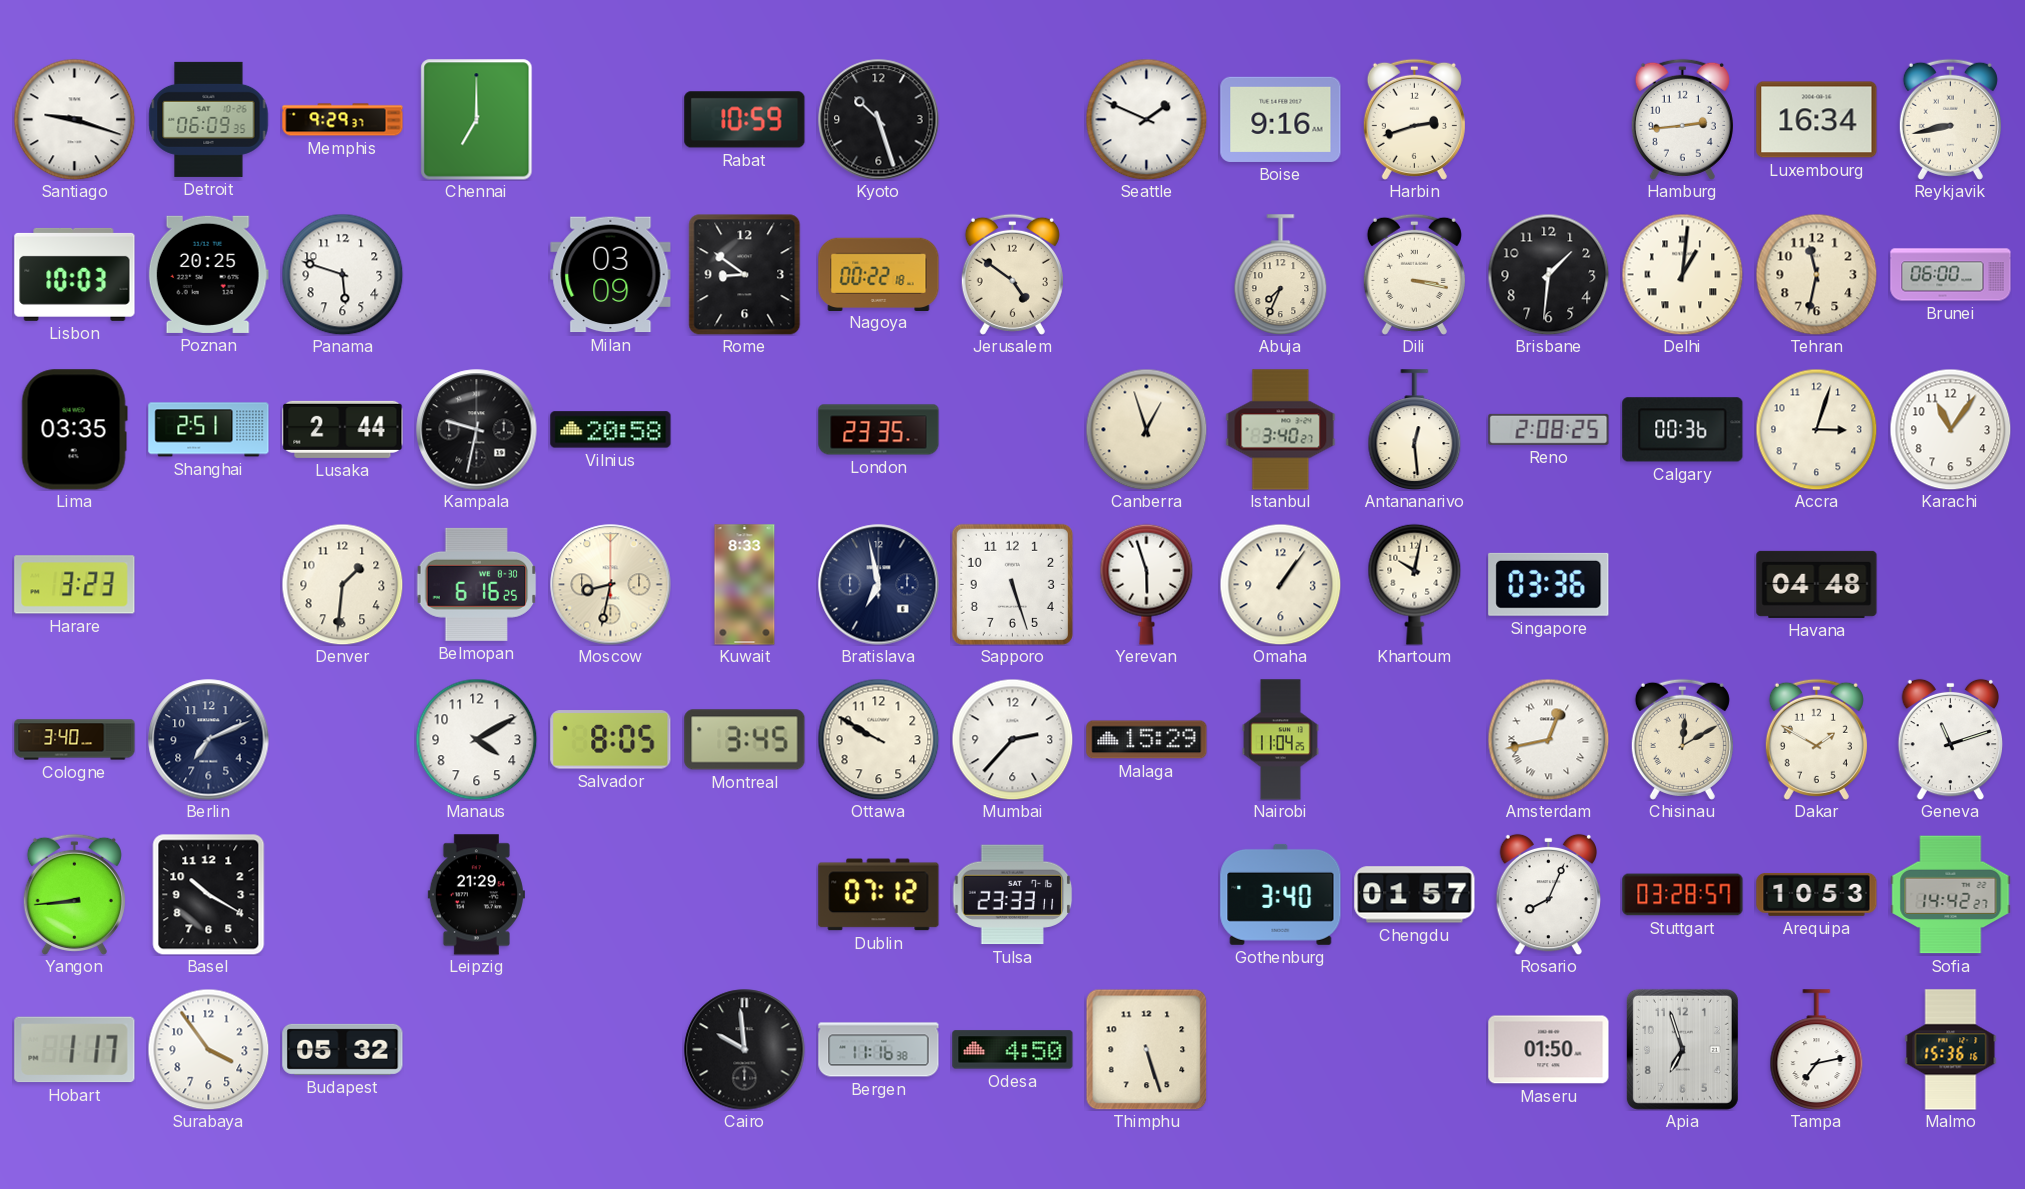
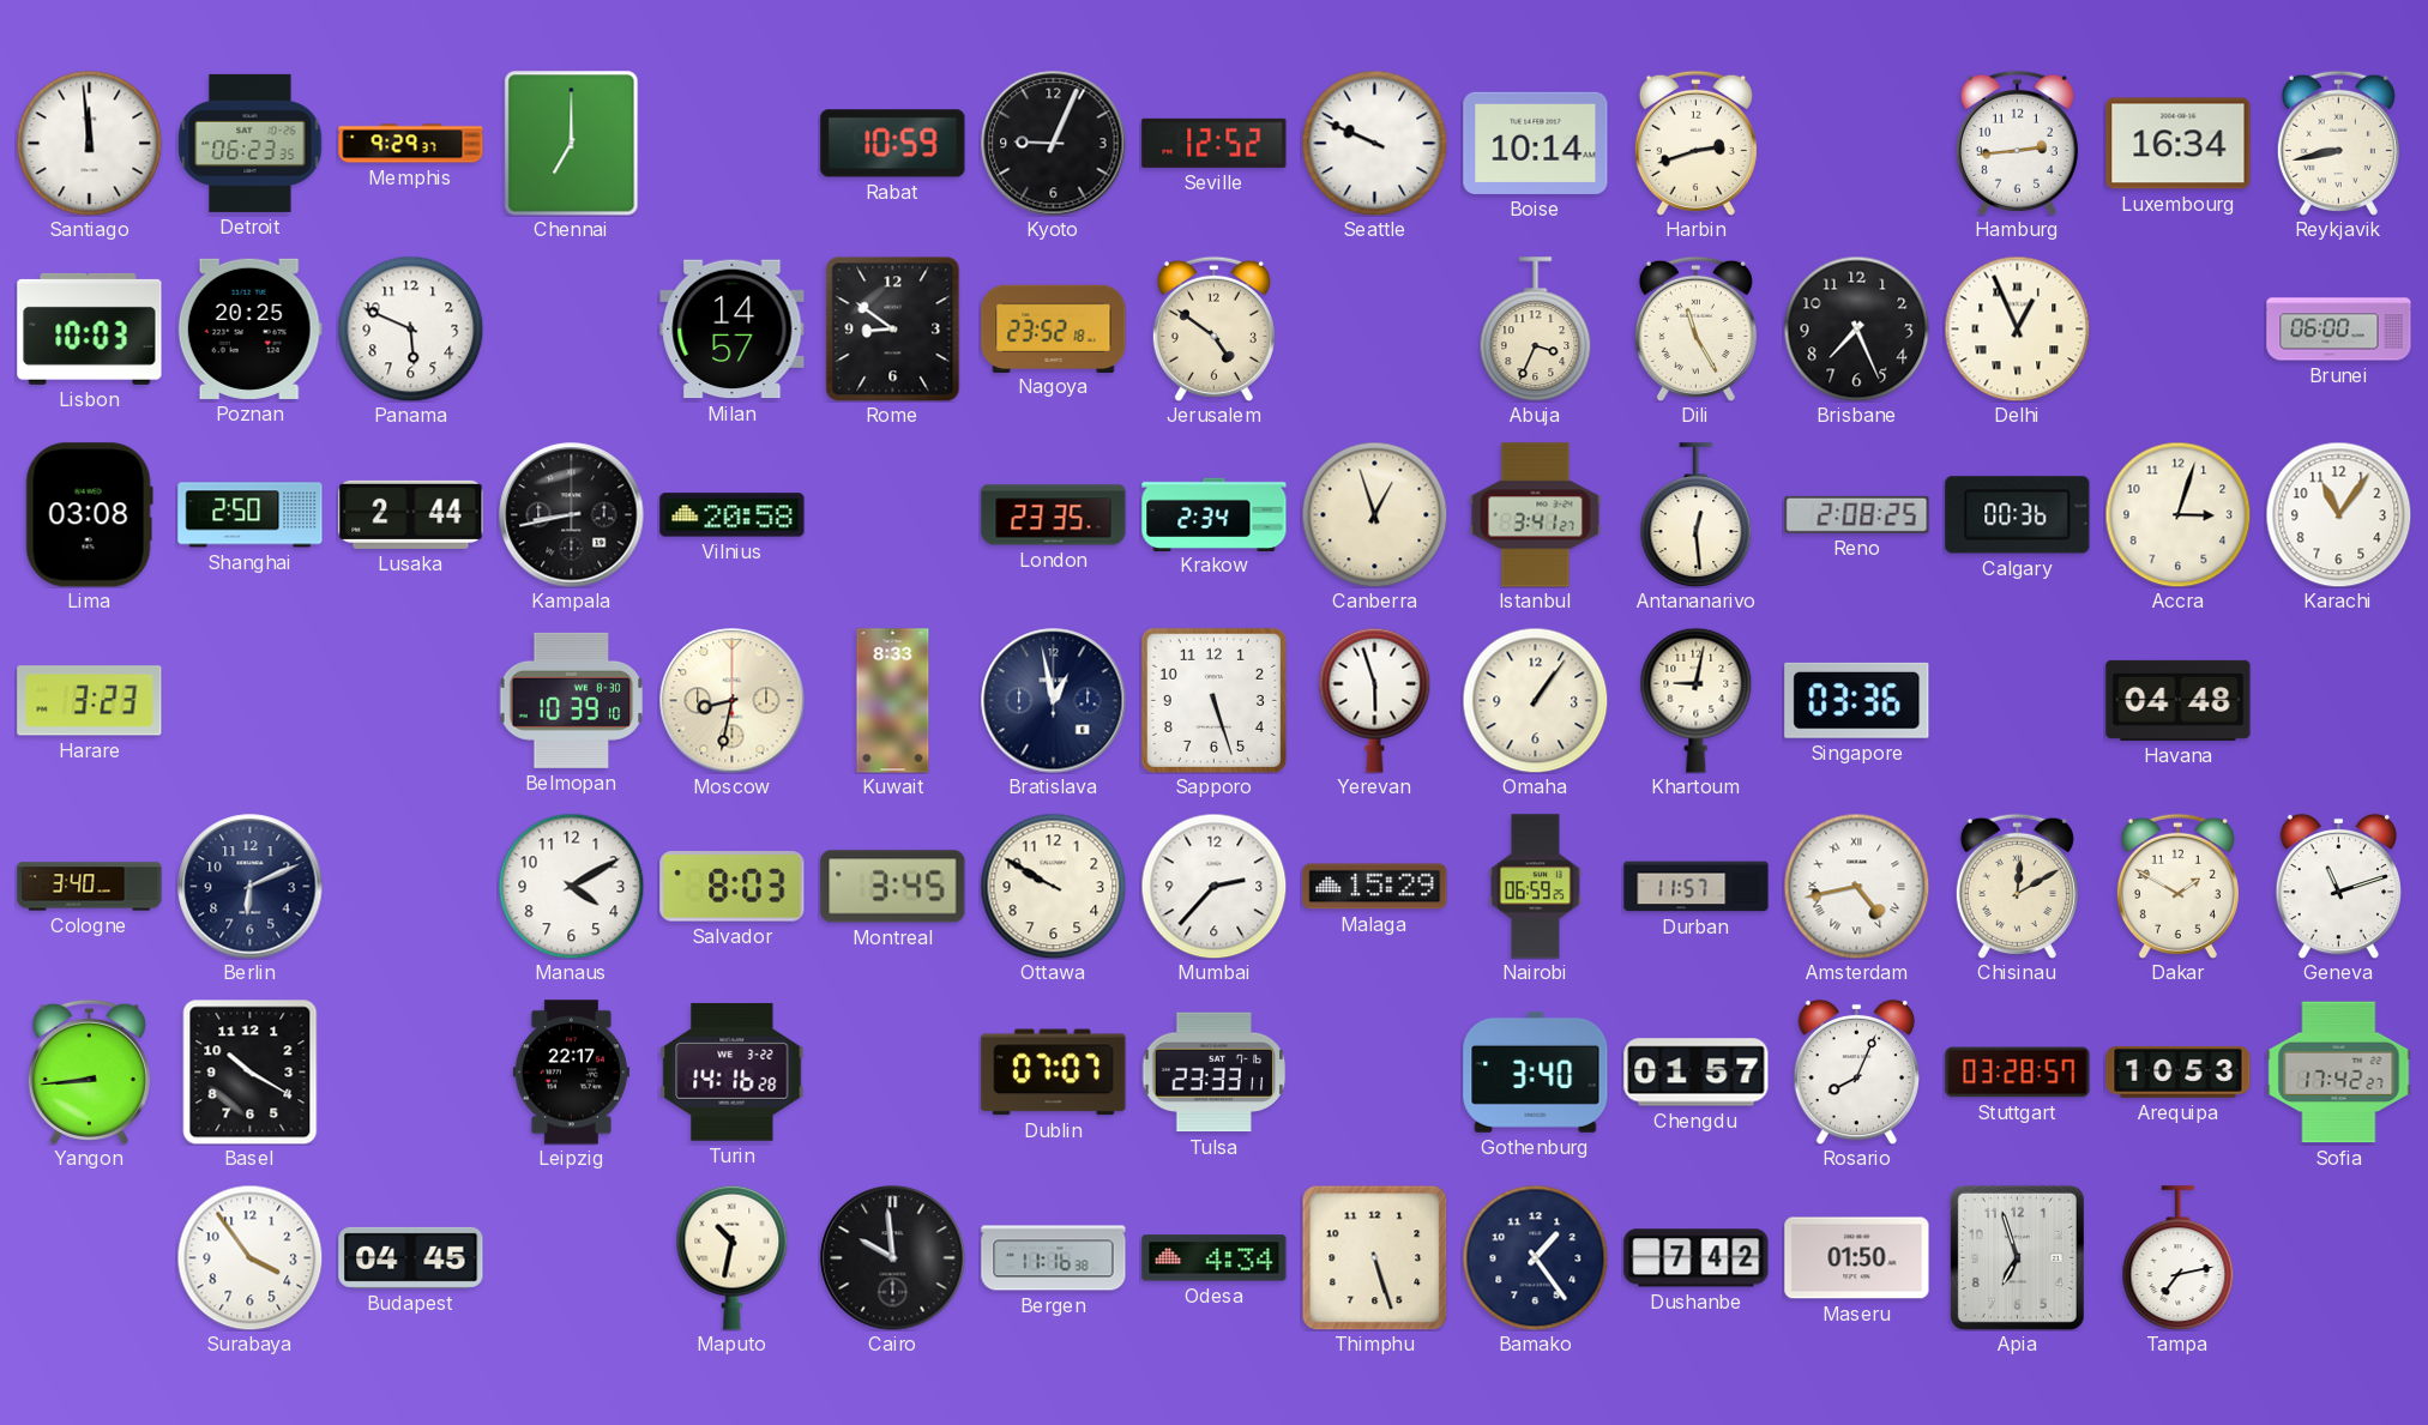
Santiago: 9:18 -> 11:59 (89, 143)
Detroit: 06:09 -> 06:23 (251, 143)
Kyoto: 10:27 -> 9:04 (1054, 144)
Seville: none -> 12:52 (1215, 143)
Seattle: 1:49 -> 9:49 (1374, 143)
Boise: 9:16 -> 10:14 (1536, 143)
Panama: 5:48 -> 5:49 (410, 328)
Milan: 03:09 -> 14:57 (733, 330)
Nagoya: 00:22 -> 23:52 (1054, 328)
Abuja: 7:34 -> 3:34 (1536, 328)
Dili: 3:17 -> 11:25 (1695, 328)
Brisbane: 1:31 -> 7:26 (1856, 328)
Delhi: 1:01 -> 12:56 (2017, 328)
Tehran: 11:32 -> none (1816, 274)
Lima: 03:35 -> 03:08 (89, 515)
Shanghai: 2:51 -> 2:50 (251, 515)
Kampala: 9:32 -> 8:43 (572, 515)
Krakow: none -> 2:34 (1215, 514)
Istanbul: 3:40 -> 3:41 (1536, 515)
Denver: 1:31 -> none (342, 584)
Belmopan: 6:16 -> 10:39 (571, 700)
Bratislava: 6:58 -> 12:58 (1054, 701)
Khartoum: 10:02 -> 9:02 (1697, 700)
Berlin: 7:11 -> 6:11 (251, 887)
Salvador: 8:05 -> 8:03 (733, 887)
Nairobi: 11:04 -> 06:59 (1535, 887)
Durban: none -> 11:57 (1697, 887)
Amsterdam: 12:43 -> 4:43 (1856, 886)
Leipzig: 21:29 -> 22:17 (571, 1073)
Turin: none -> 14:16 (733, 1071)
Dublin: 07:12 -> 07:07 (1054, 1073)
Sofia: 14:42 -> 17:42 (2339, 1073)
Hobart: 1:17 -> none (75, 1050)
Budapest: 05:32 -> 04:45 (411, 1257)
Maputo: none -> 10:32 (733, 1257)
Odesa: 4:50 -> 4:34 (1215, 1258)
Bamako: none -> 1:24 (1535, 1257)
Dushanbe: none -> 7:42 (1697, 1258)
Malmo: 15:36 -> none (1951, 1050)
